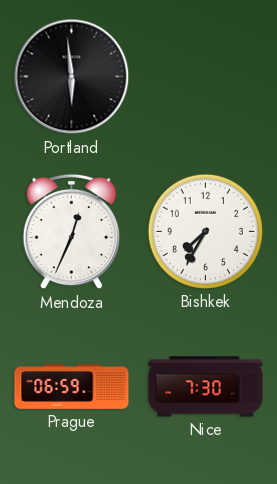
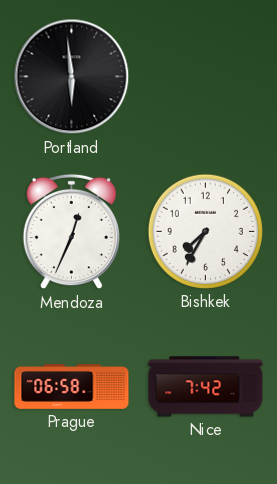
Prague: 06:59 -> 06:58 (72, 387)
Nice: 7:30 -> 7:42 (206, 387)
